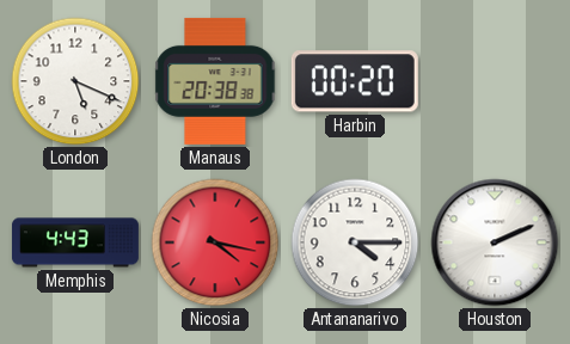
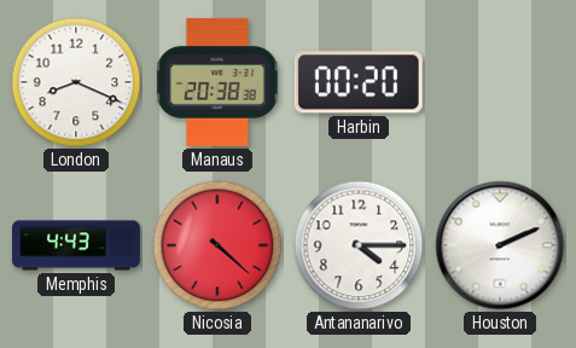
London: 5:19 -> 8:19 (76, 82)
Nicosia: 4:17 -> 4:22 (217, 245)
